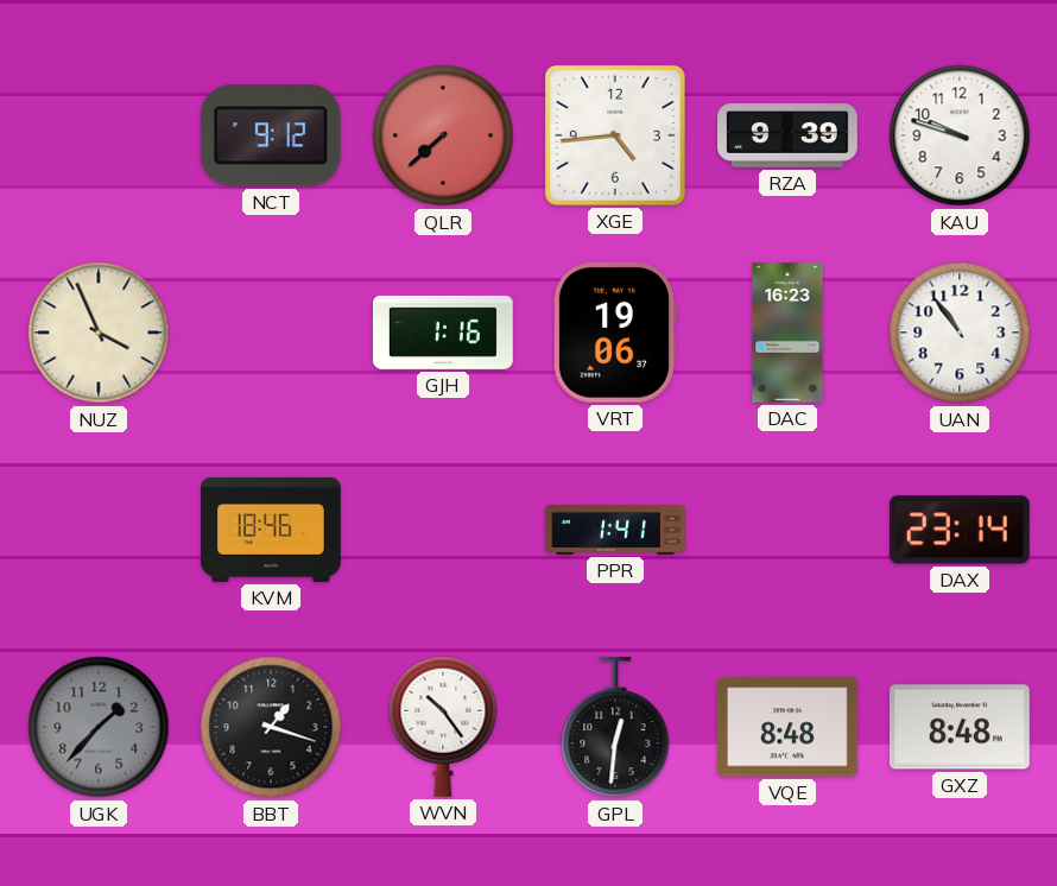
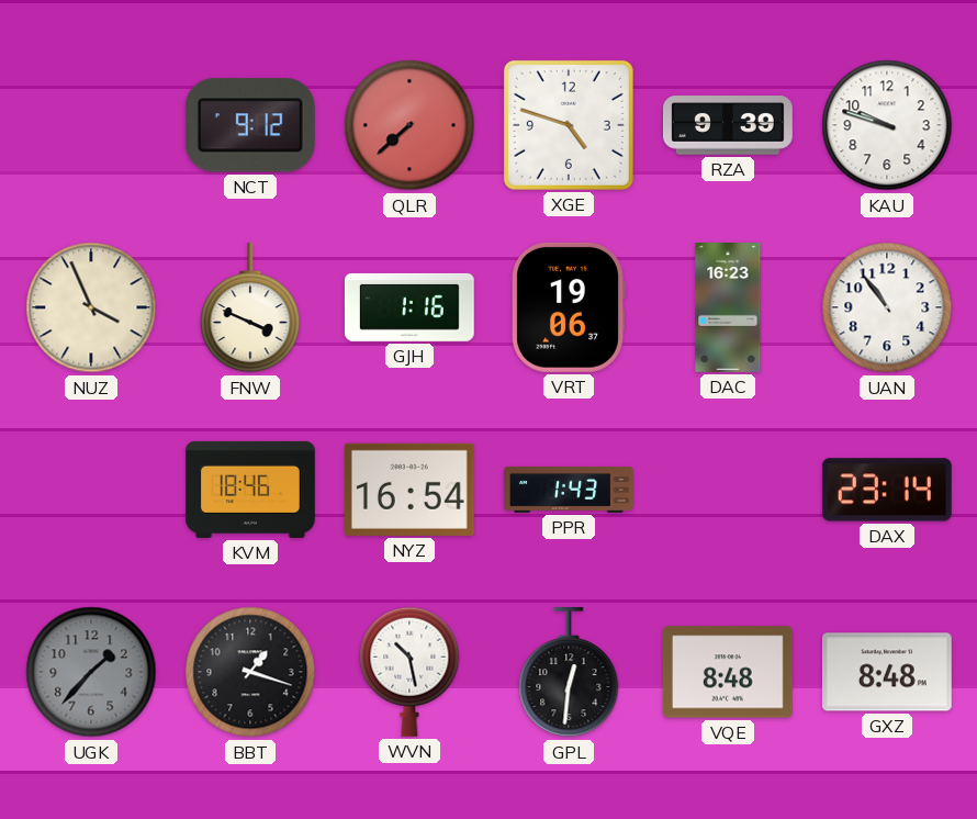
XGE: 4:44 -> 4:48 (569, 125)
FNW: none -> 3:49 (250, 308)
NYZ: none -> 16:54 (409, 490)
PPR: 1:41 -> 1:43 (569, 490)
WVN: 10:24 -> 10:28 (409, 672)
